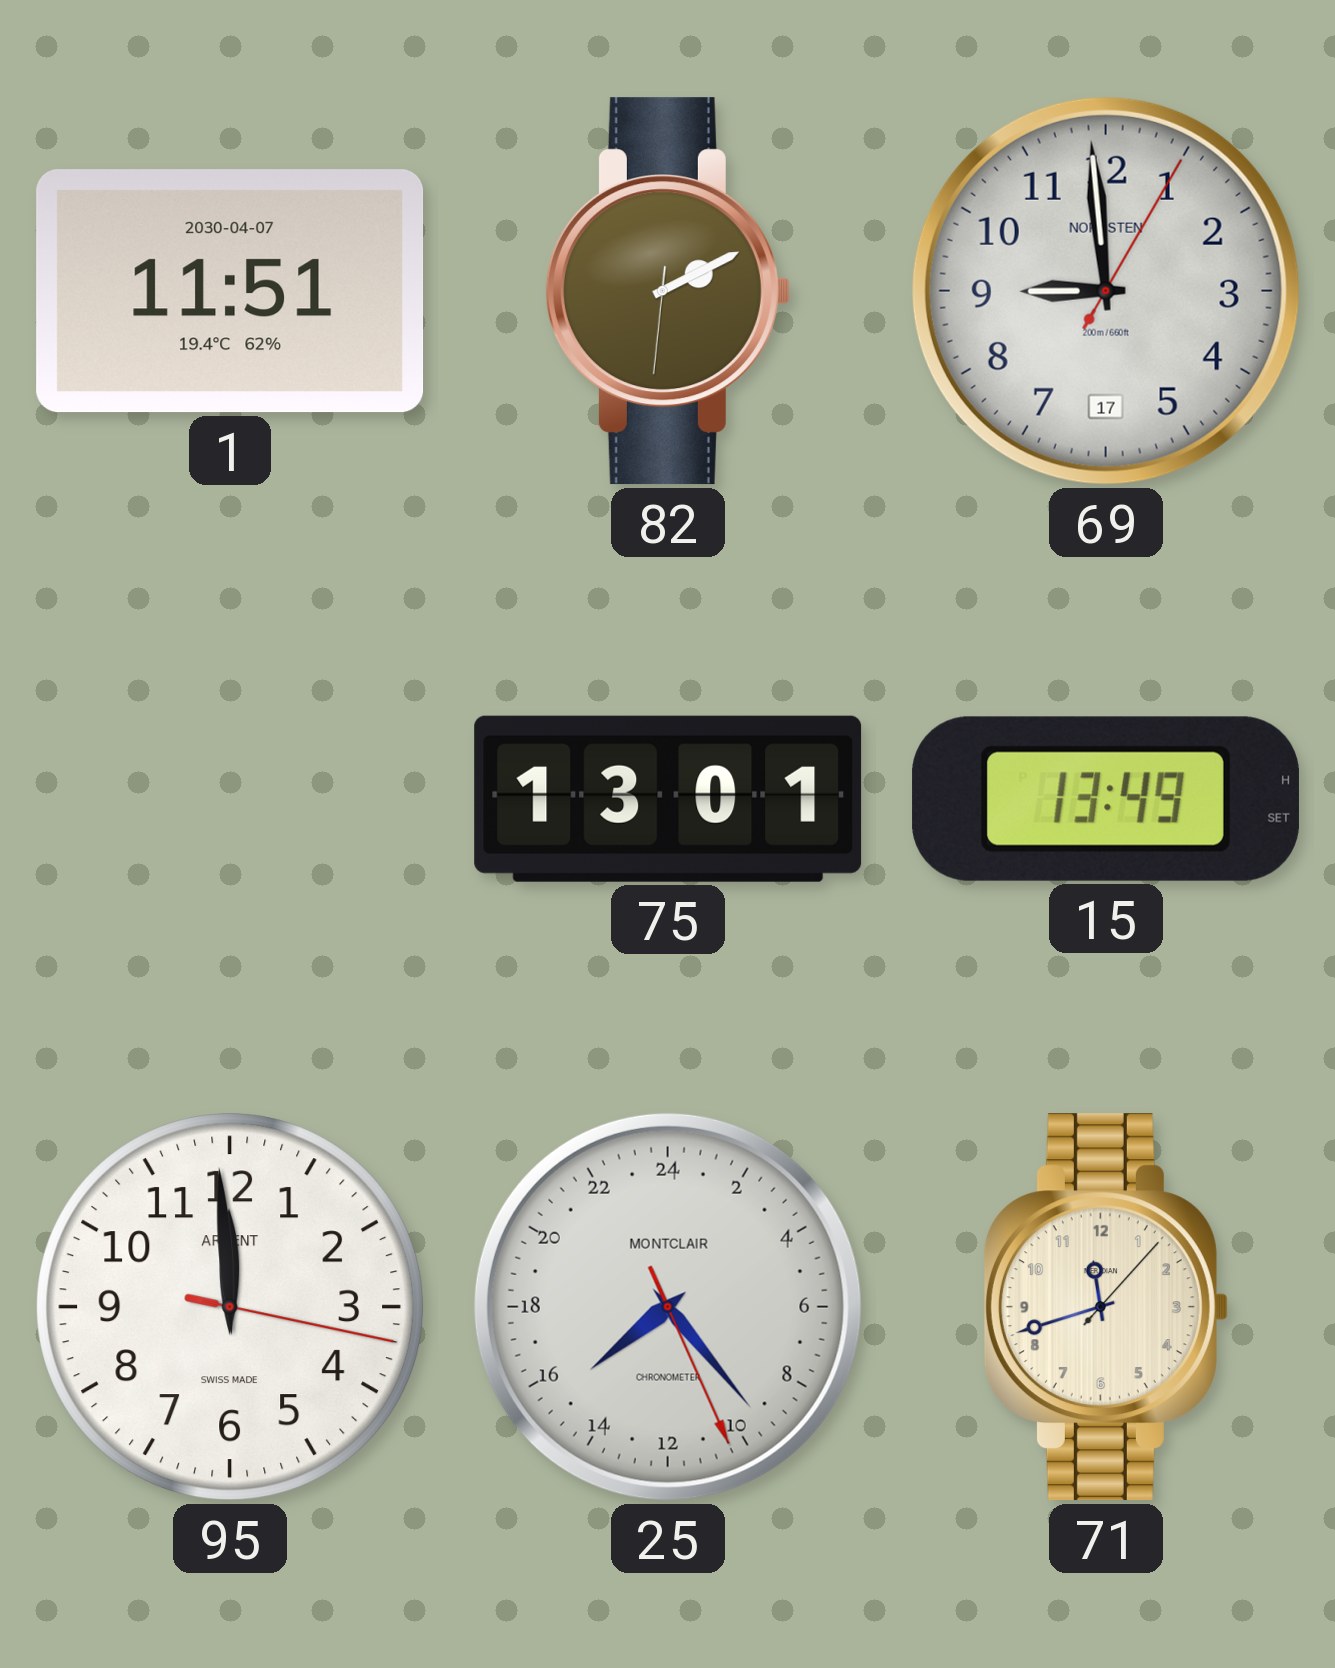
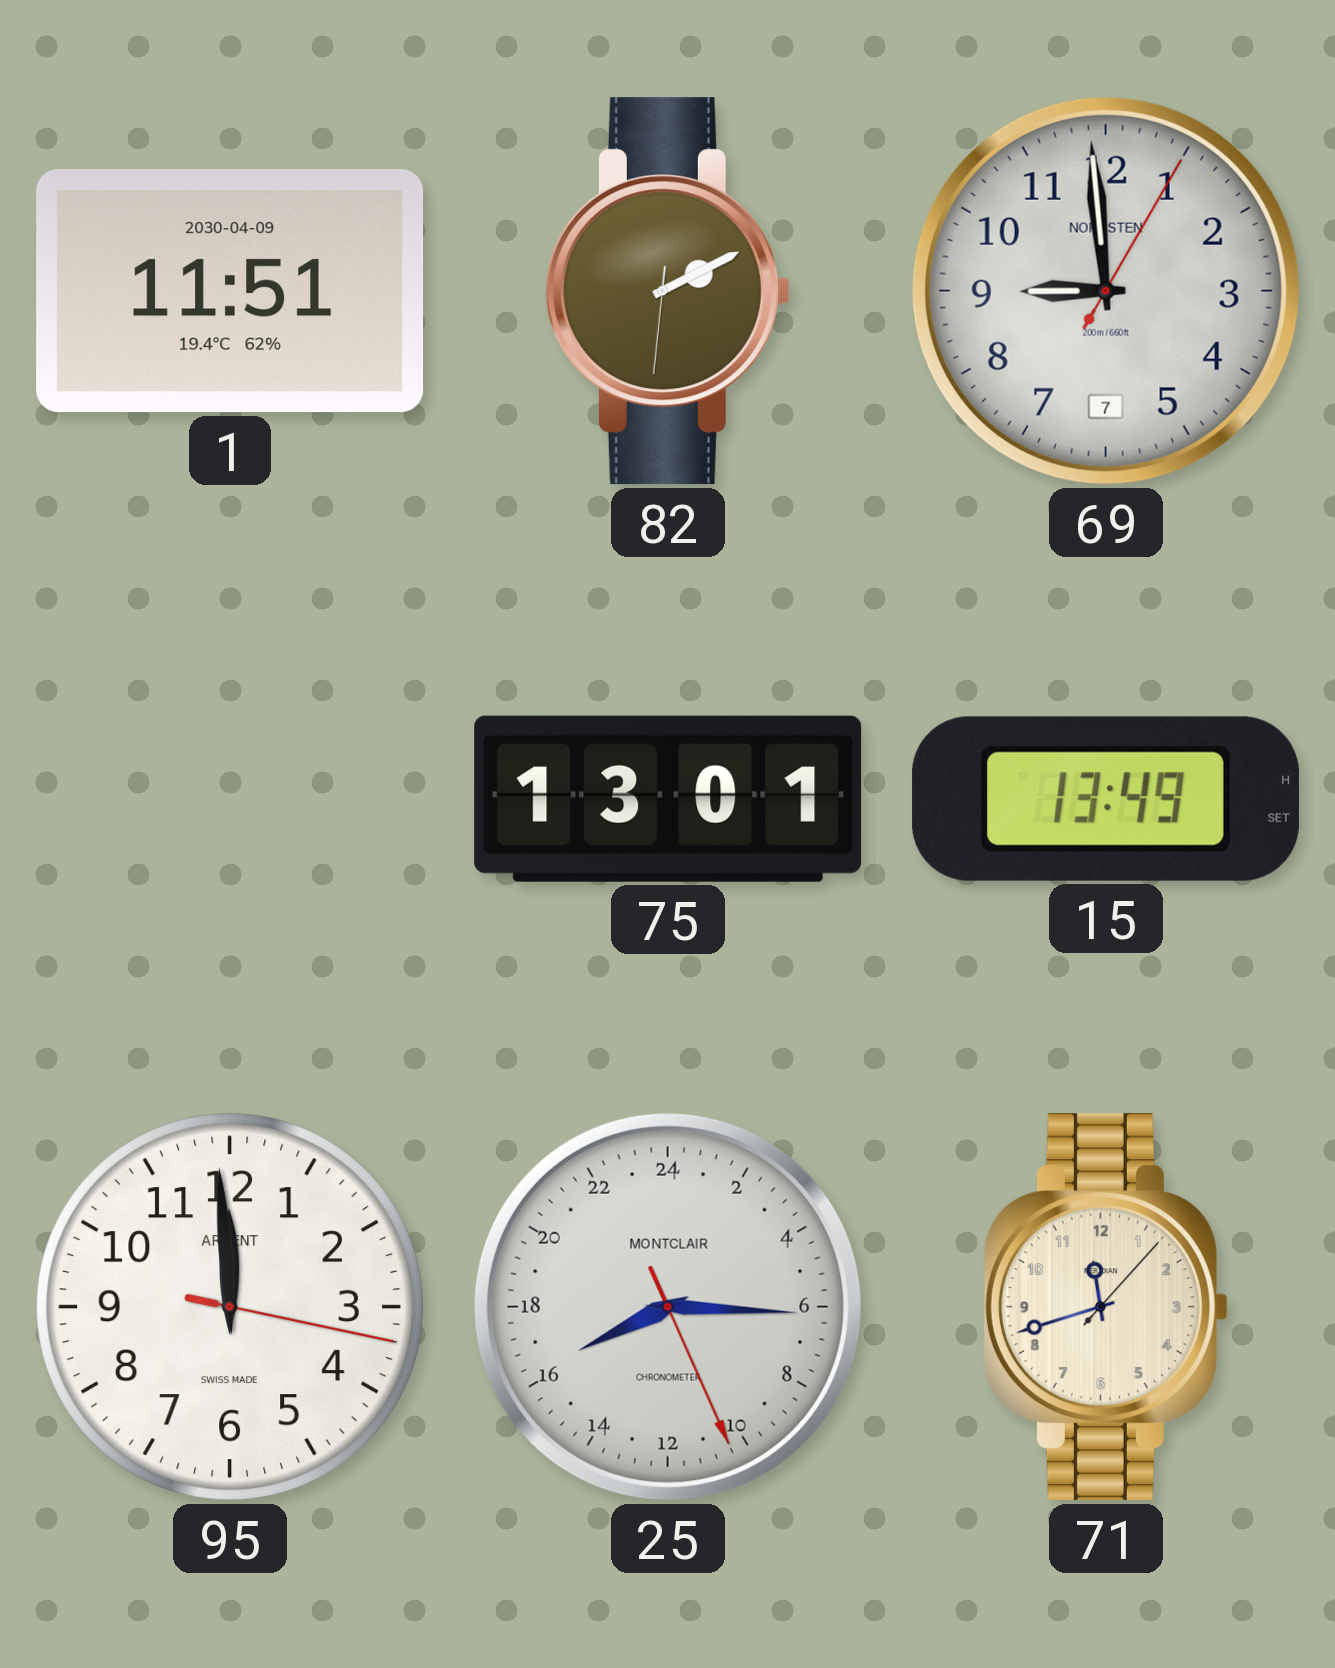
1 date: 2030-04-07 -> 2030-04-09 (230, 291)
69 date: 17 -> 7 (1106, 291)
25: 15:23 -> 16:15 (668, 1307)
